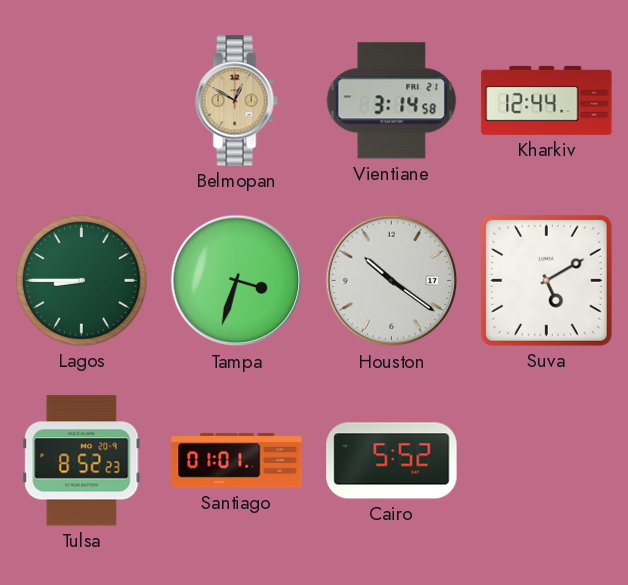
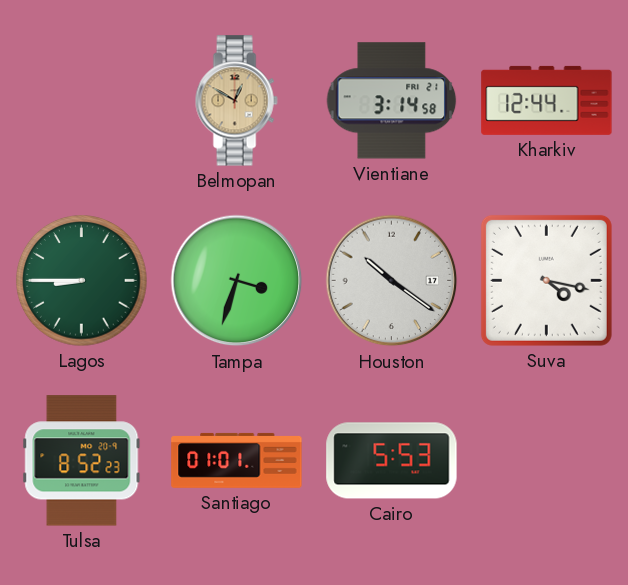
Suva: 5:10 -> 4:17 (546, 280)
Cairo: 5:52 -> 5:53 (392, 461)
